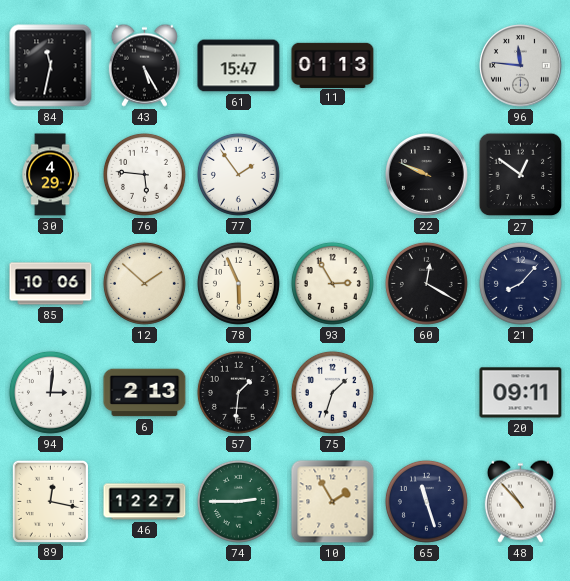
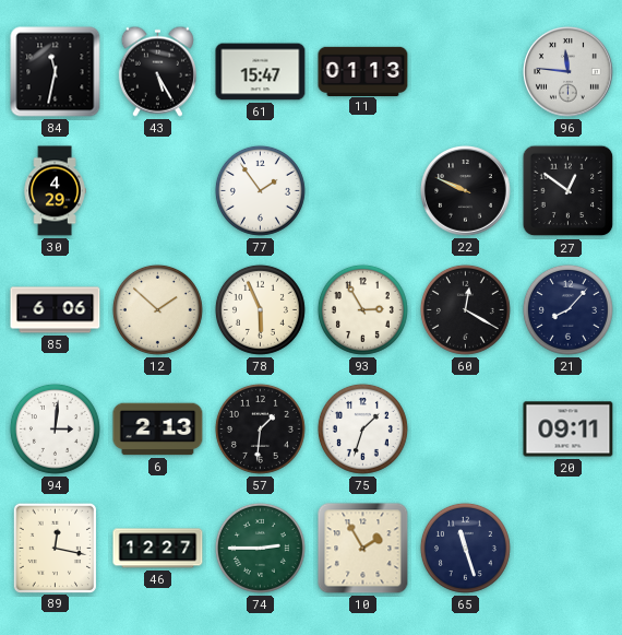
76: 5:46 -> none (144, 174)
85: 10:06 -> 6:06 (56, 310)
48: 10:53 -> none (520, 501)
